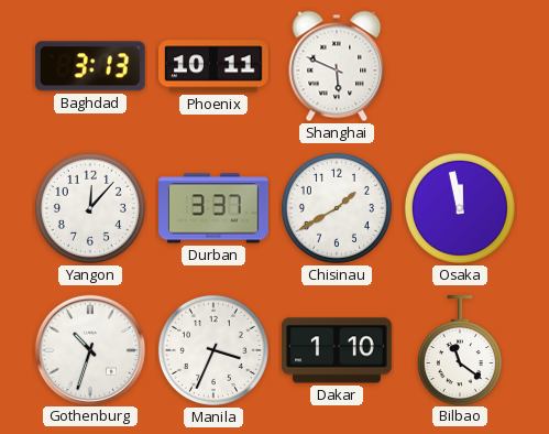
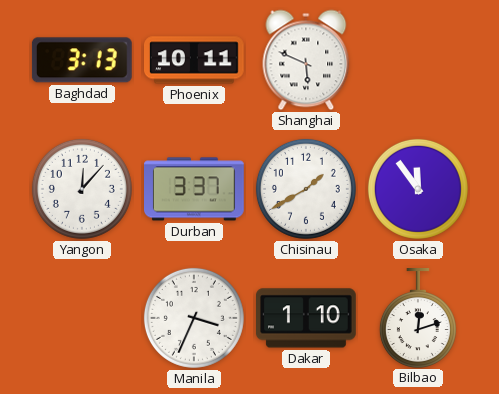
Osaka: 11:58 -> 11:54 (418, 189)
Gothenburg: 10:33 -> none (89, 349)
Bilbao: 11:21 -> 12:12 (418, 318)
